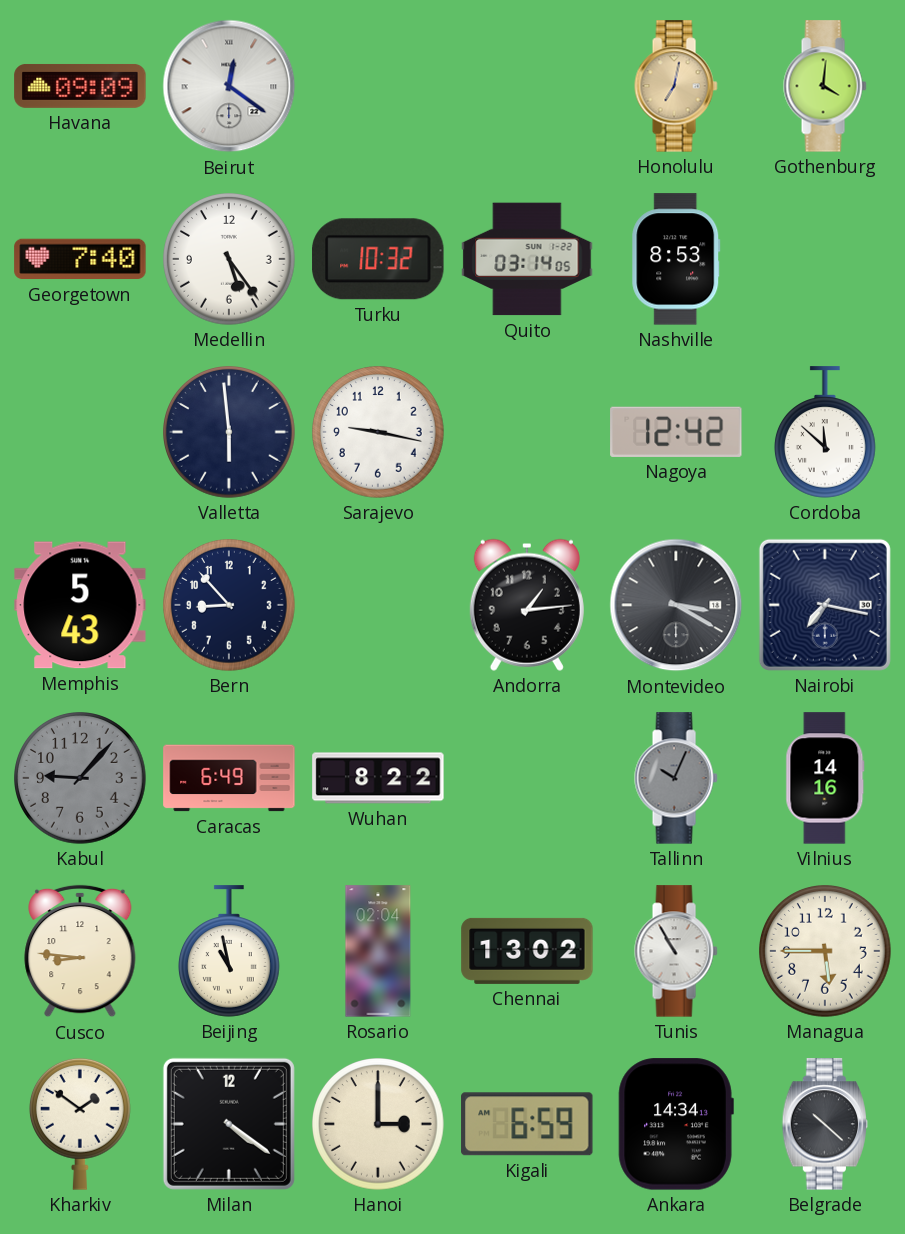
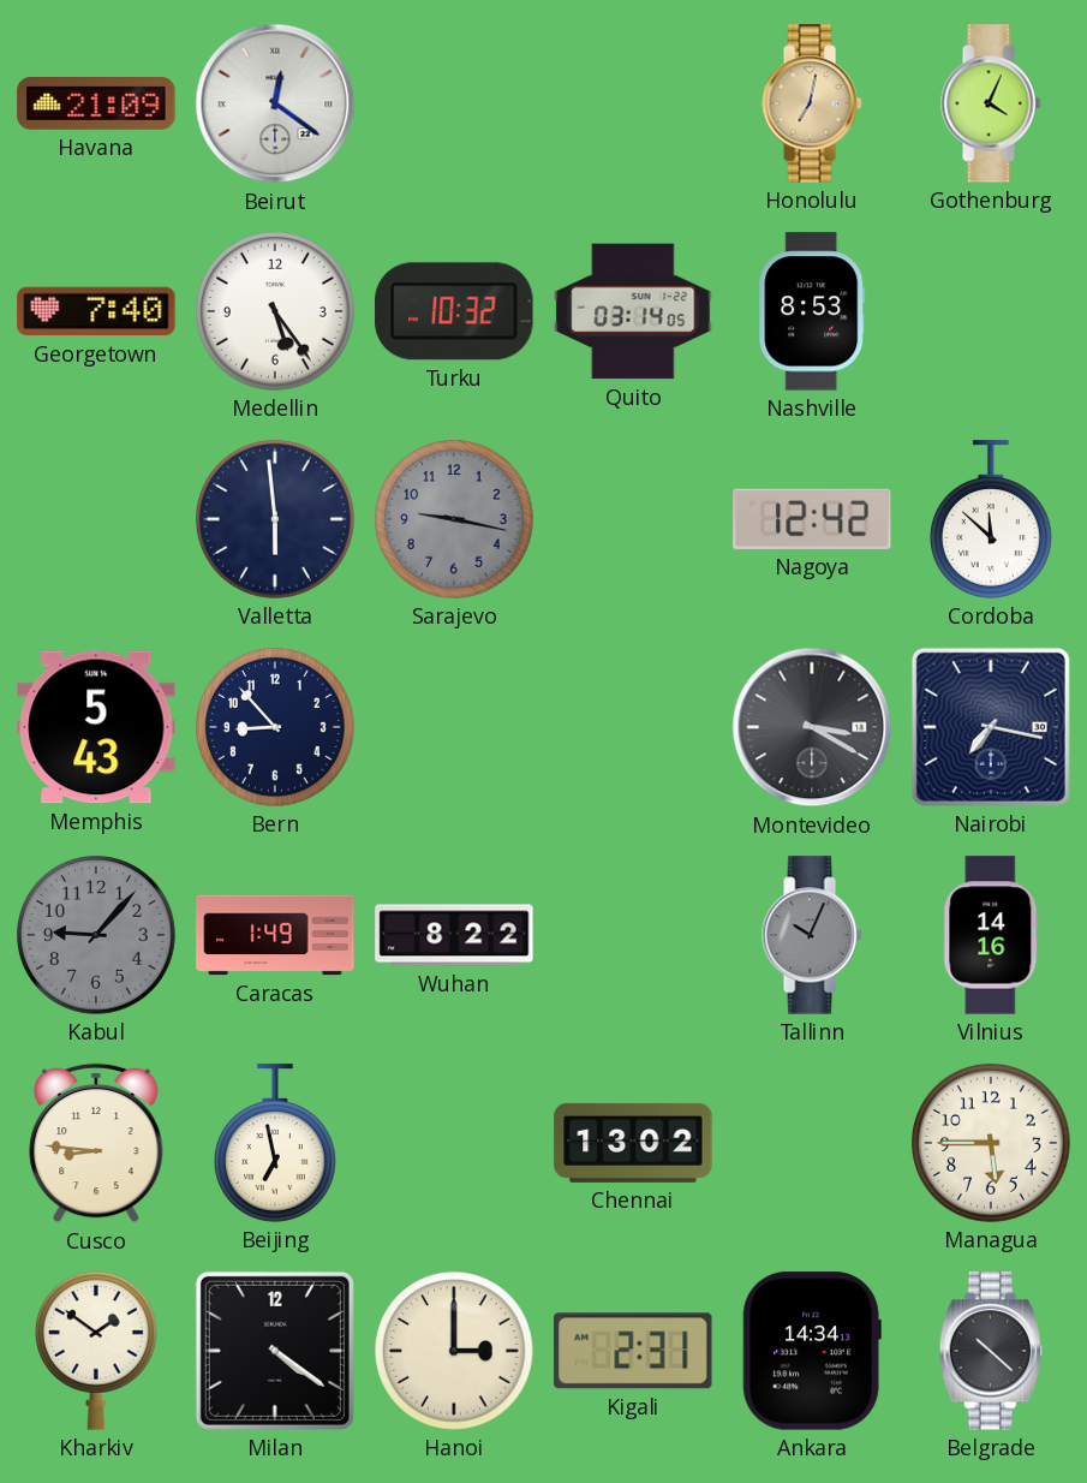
Havana: 09:09 -> 21:09 (96, 103)
Gothenburg: 4:01 -> 4:04 (991, 103)
Sarajevo dial: white -> grey (454, 519)
Andorra: 1:14 -> none (527, 605)
Caracas: 6:49 -> 1:49 (275, 935)
Beijing: 10:58 -> 6:58 (275, 1143)
Rosario: 02:04 -> none (378, 951)
Tunis: 10:55 -> none (676, 951)
Kigali: 6:59 -> 2:31 (633, 1351)
